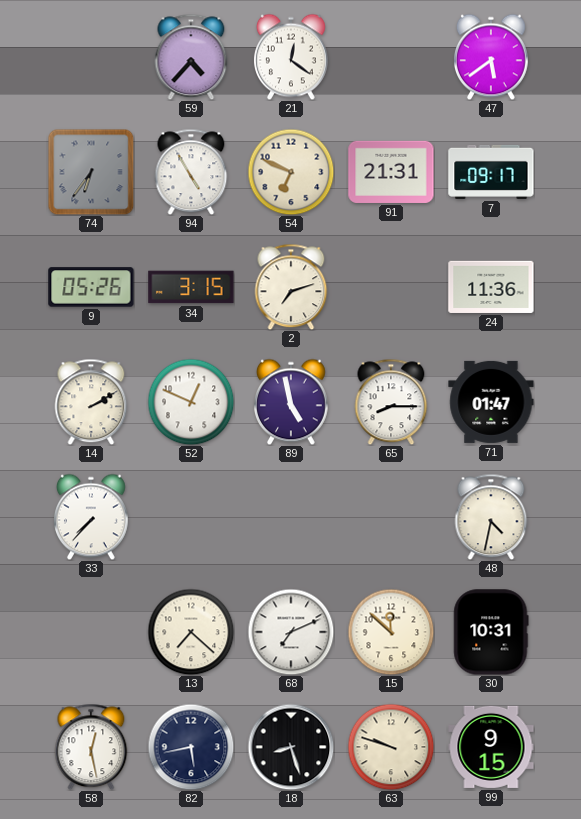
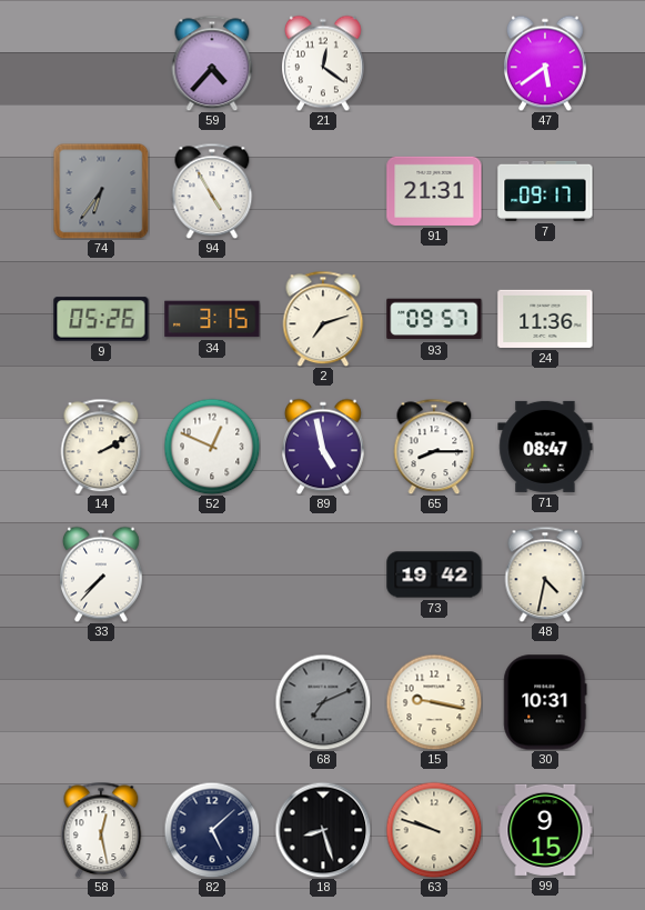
54: 6:49 -> none (291, 172)
93: none -> 09:57 (434, 319)
71: 01:47 -> 08:47 (545, 447)
73: none -> 19:42 (434, 574)
13: 7:22 -> none (191, 632)
68 dial: white -> grey (323, 702)
15: 11:52 -> 9:17 (434, 702)
82: 5:43 -> 5:08 (212, 830)
